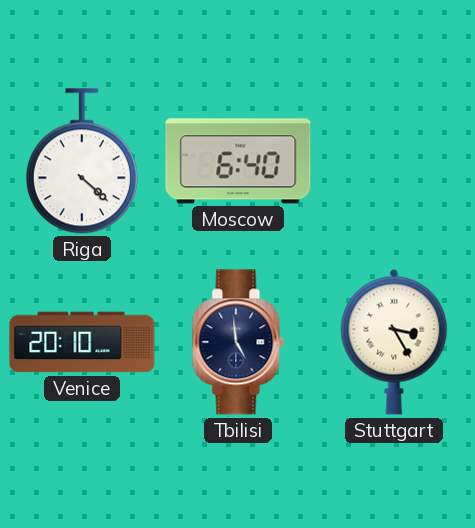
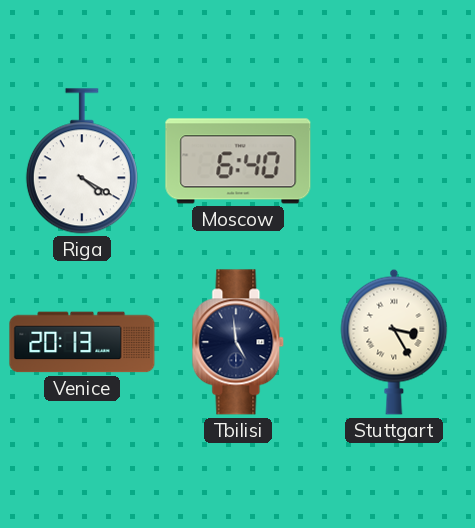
Riga: 4:22 -> 4:20 (82, 161)
Venice: 20:10 -> 20:13 (82, 342)
